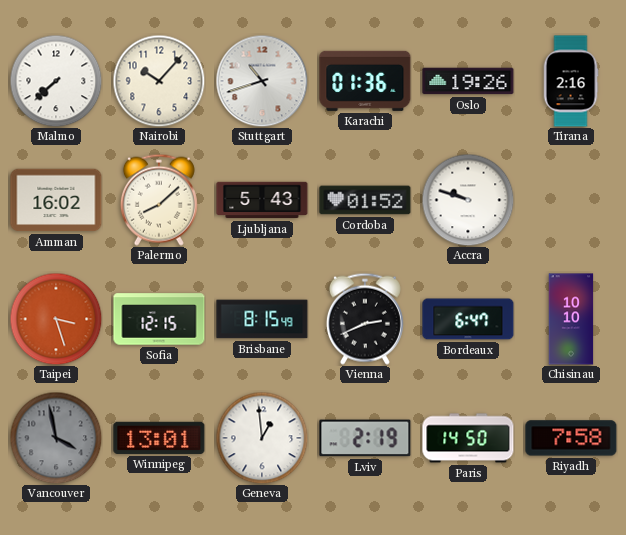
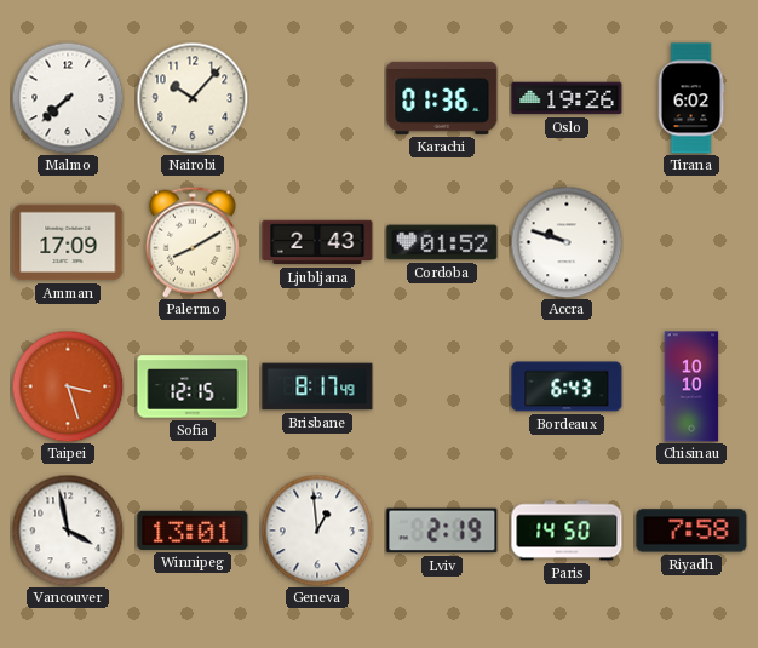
Stuttgart: 10:42 -> none (262, 81)
Tirana: 2:16 -> 6:02 (691, 98)
Amman: 16:02 -> 17:09 (68, 242)
Palermo: 8:08 -> 8:10 (193, 242)
Ljubljana: 5:43 -> 2:43 (317, 242)
Brisbane: 8:15 -> 8:17 (317, 386)
Vienna: 2:41 -> none (365, 319)
Bordeaux: 6:47 -> 6:43 (567, 386)
Vancouver dial: grey -> white (68, 531)
